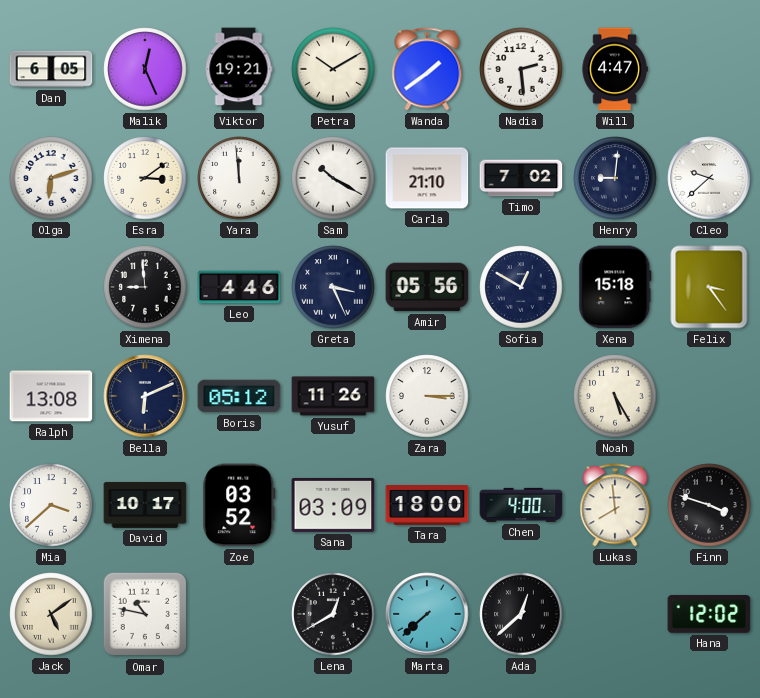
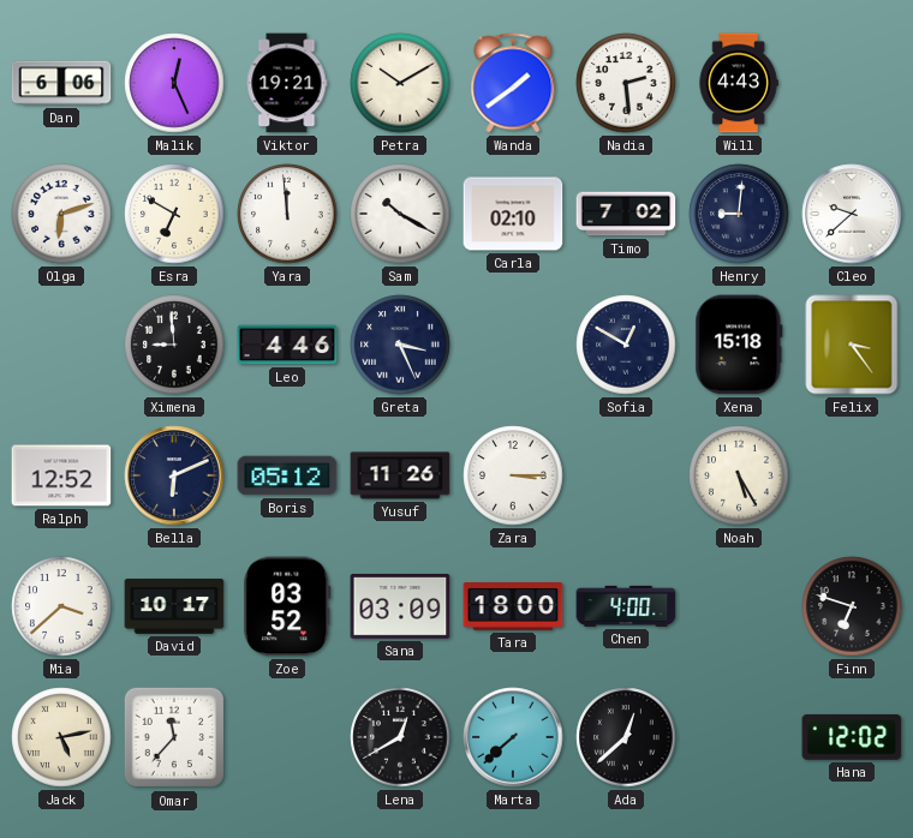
Dan: 6:05 -> 6:06 (61, 83)
Will: 4:47 -> 4:43 (739, 83)
Esra: 3:09 -> 6:50 (174, 214)
Carla: 21:10 -> 02:10 (513, 214)
Amir: 05:56 -> none (427, 287)
Ralph: 13:08 -> 12:52 (61, 475)
Lukas: 7:59 -> none (615, 505)
Finn: 3:48 -> 6:48 (852, 606)
Jack: 5:09 -> 5:13 (61, 737)
Omar: 10:47 -> 11:37 (174, 737)
